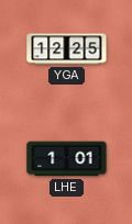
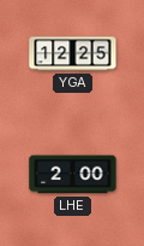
LHE: 1:01 -> 2:00 (73, 175)
